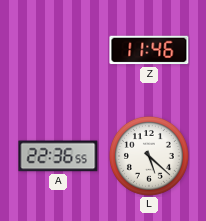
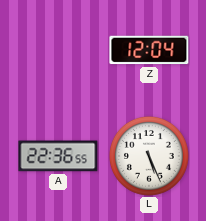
Z: 11:46 -> 12:04 (149, 50)
L: 5:22 -> 5:26 (149, 156)
